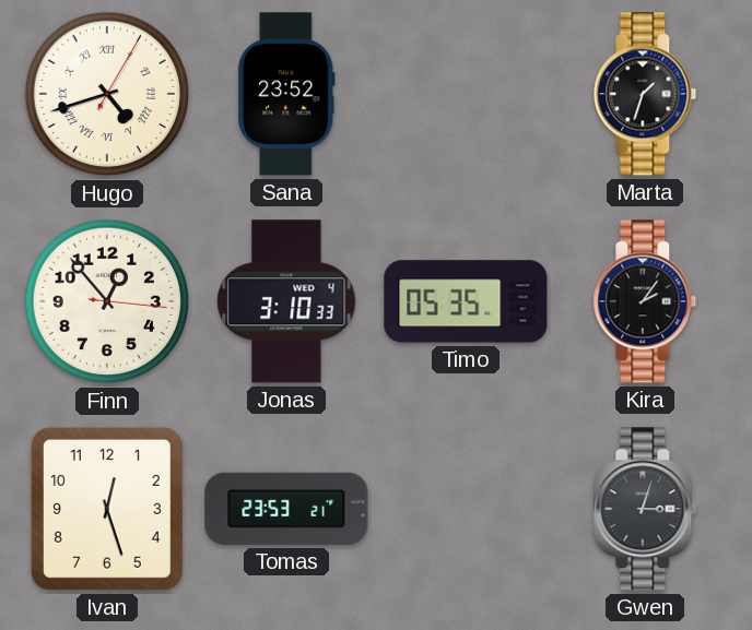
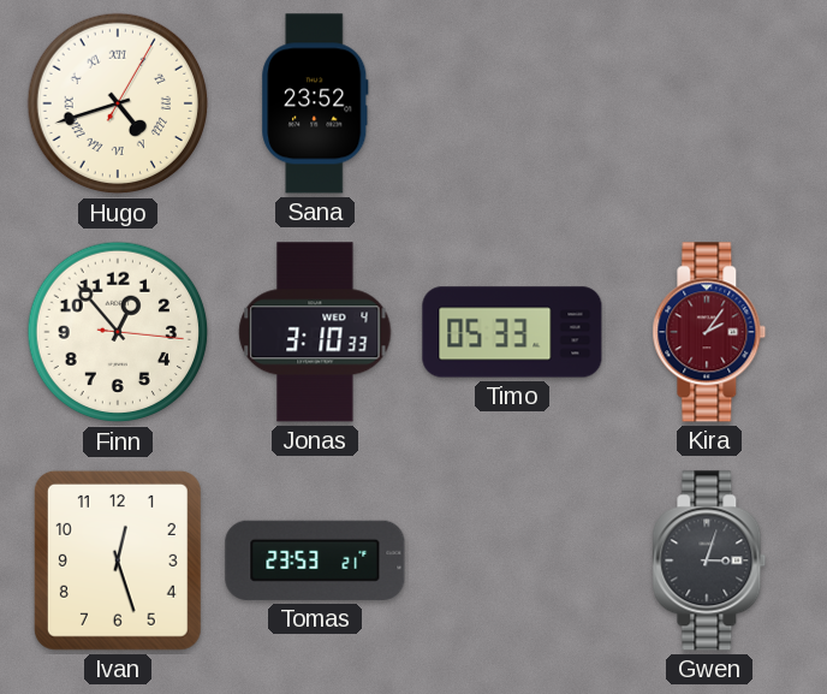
Marta: 1:33 -> none (645, 94)
Timo: 05:35 -> 05:33 (512, 332)
Kira dial: black -> burgundy (709, 332)
